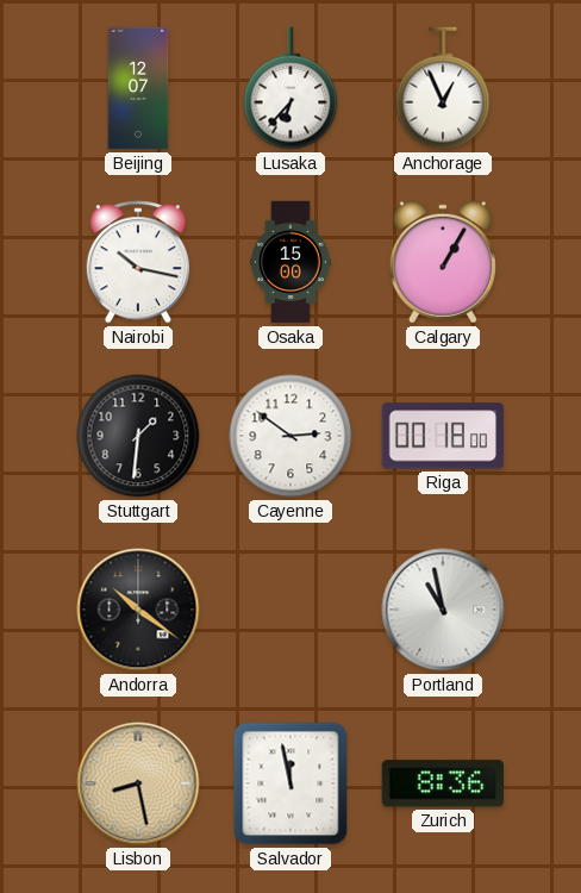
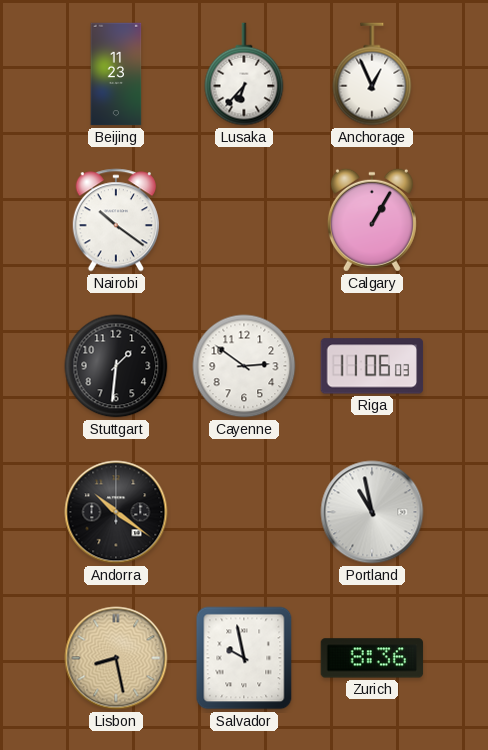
Beijing: 12:07 -> 11:23 (116, 74)
Nairobi: 10:17 -> 10:21 (115, 220)
Osaka: 15:00 -> none (292, 262)
Riga: 00:18 -> 11:06 (372, 366)
Salvador: 11:58 -> 9:58 (244, 658)
